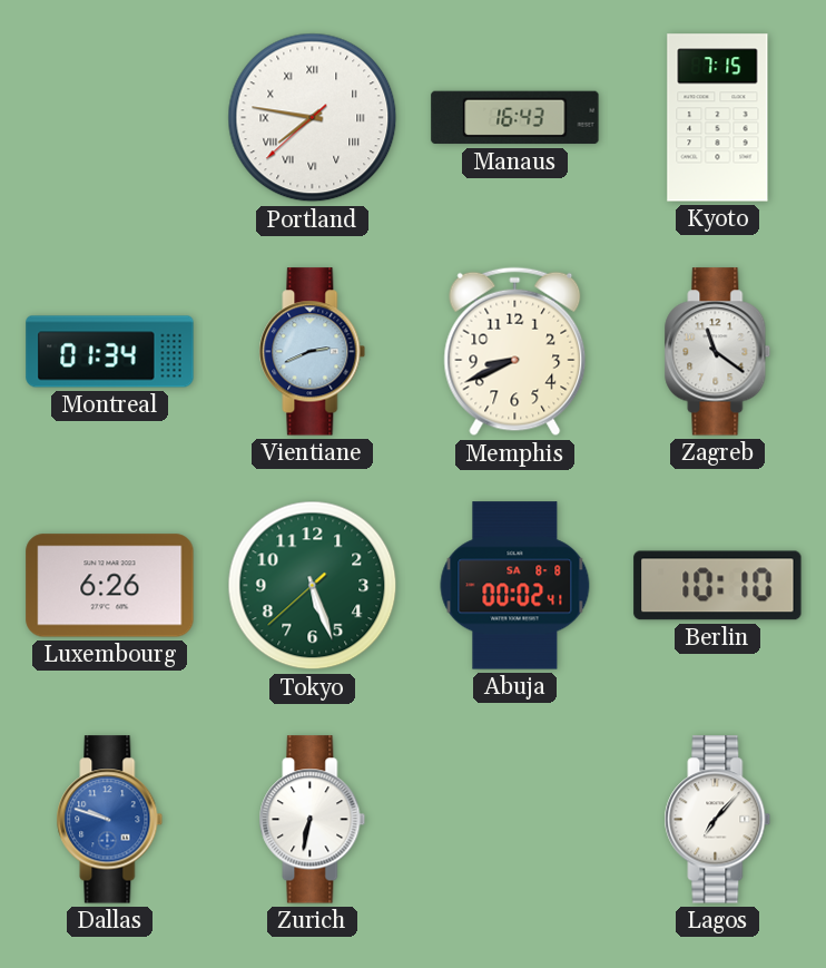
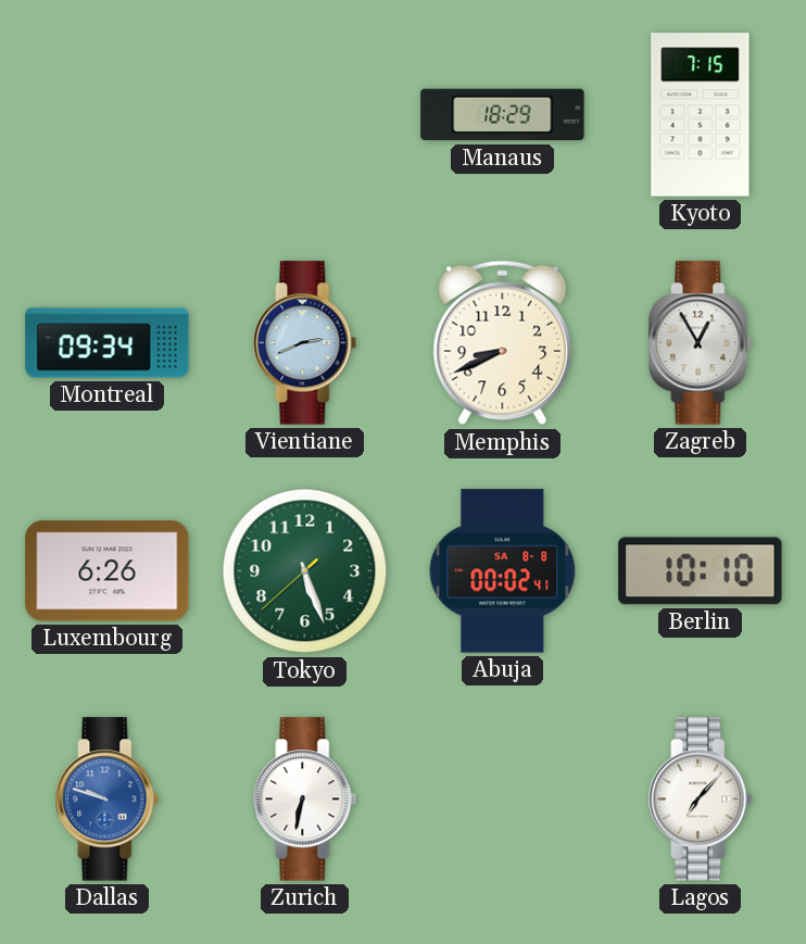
Portland: 7:46 -> none (313, 118)
Manaus: 16:43 -> 18:29 (503, 115)
Montreal: 01:34 -> 09:34 (108, 343)
Zagreb: 11:21 -> 12:55 (701, 343)
